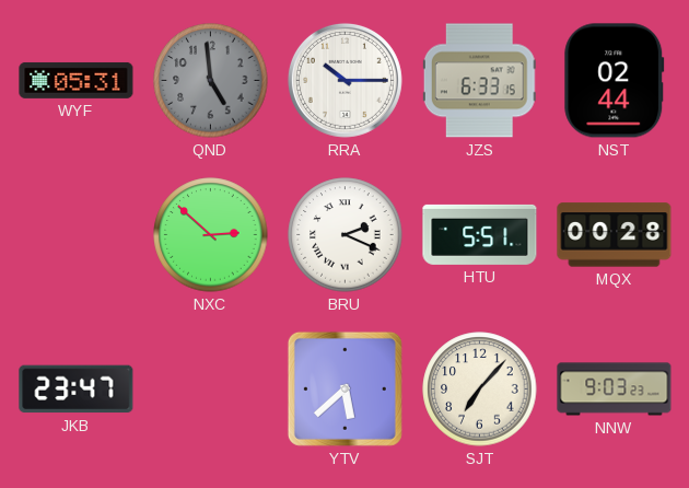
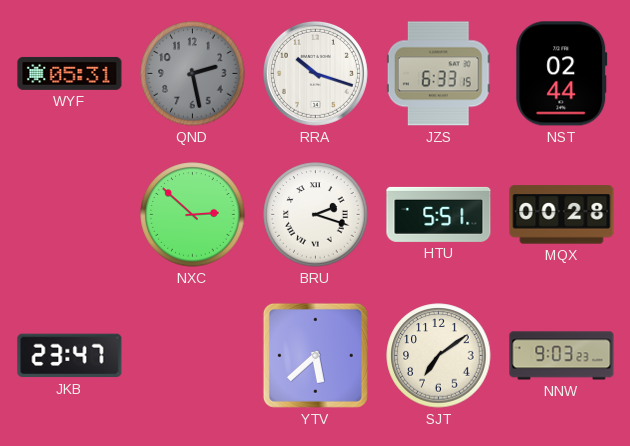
QND: 4:59 -> 2:28 (193, 74)
RRA: 10:15 -> 10:18 (315, 73)
BRU: 2:19 -> 2:18 (316, 215)
SJT: 7:07 -> 7:09 (439, 356)
